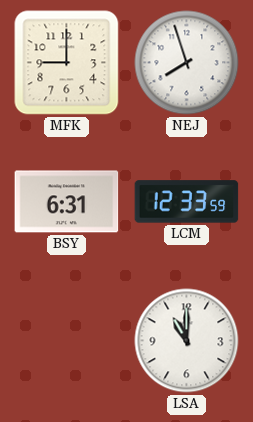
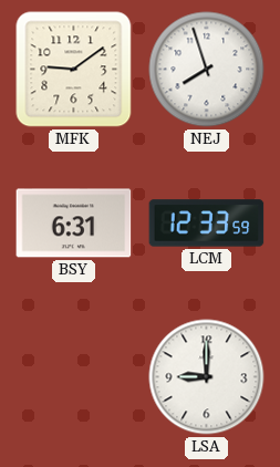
MFK: 9:00 -> 9:09 (74, 70)
LSA: 11:00 -> 9:00 (207, 377)
